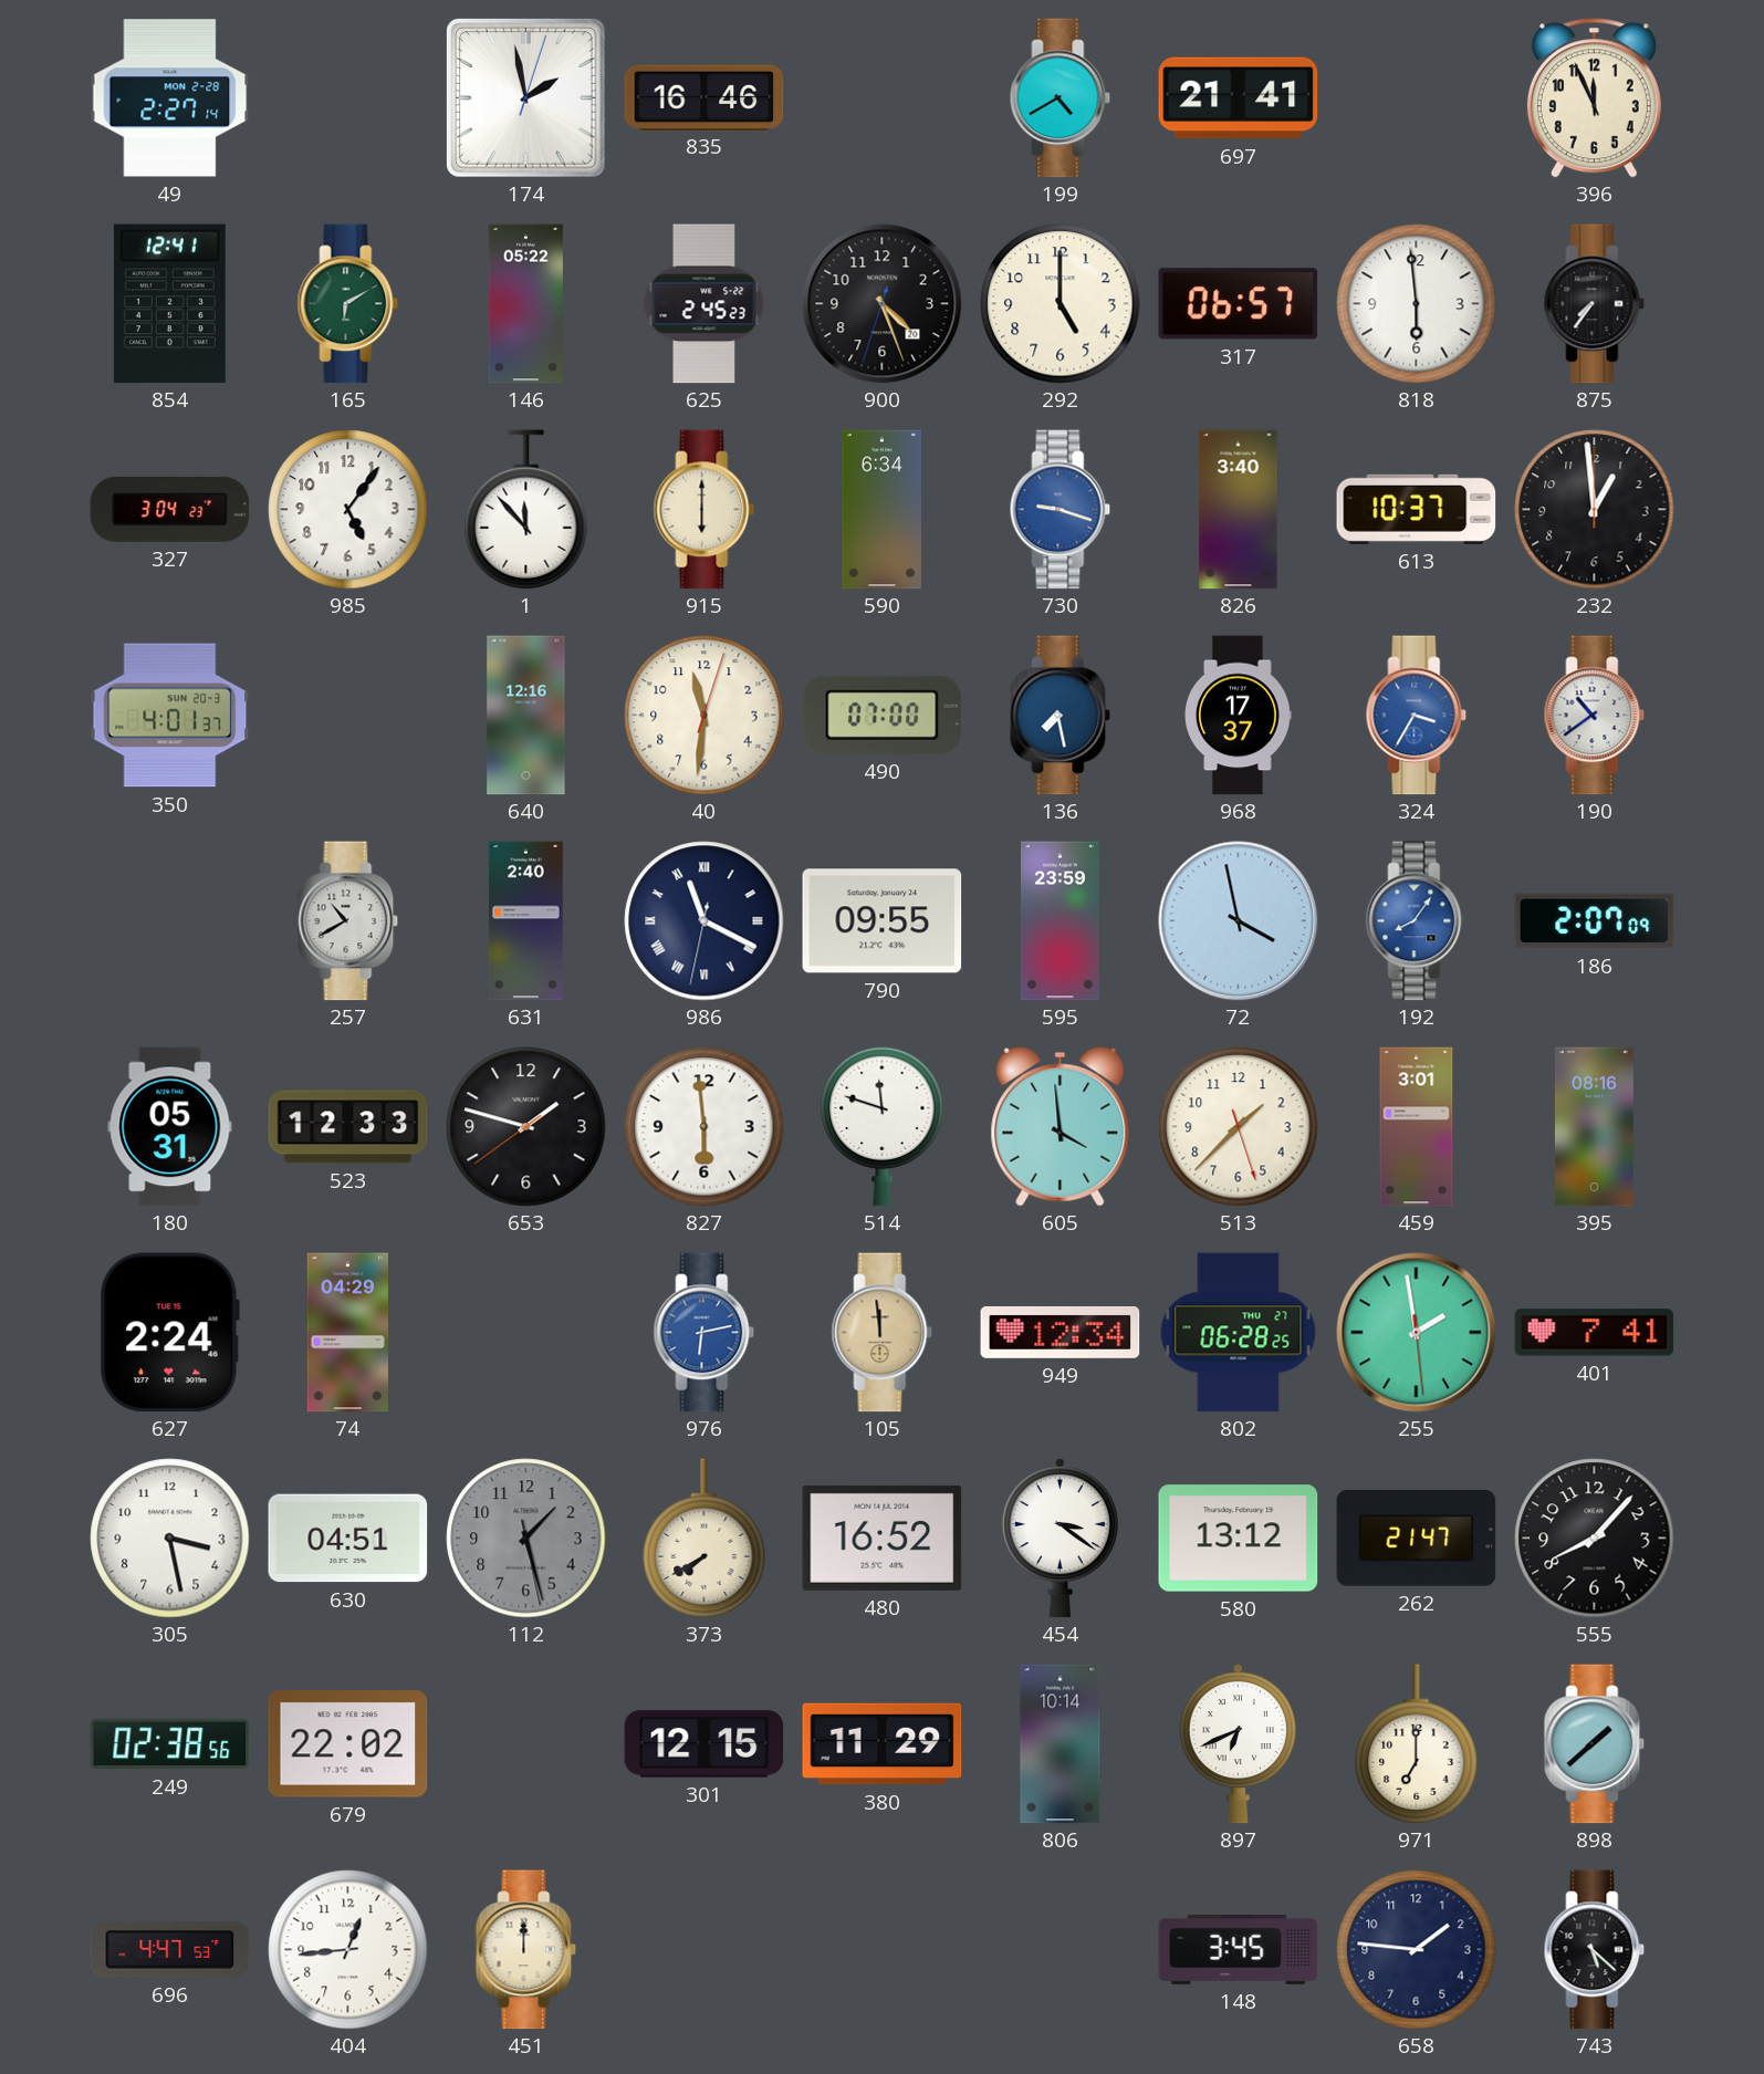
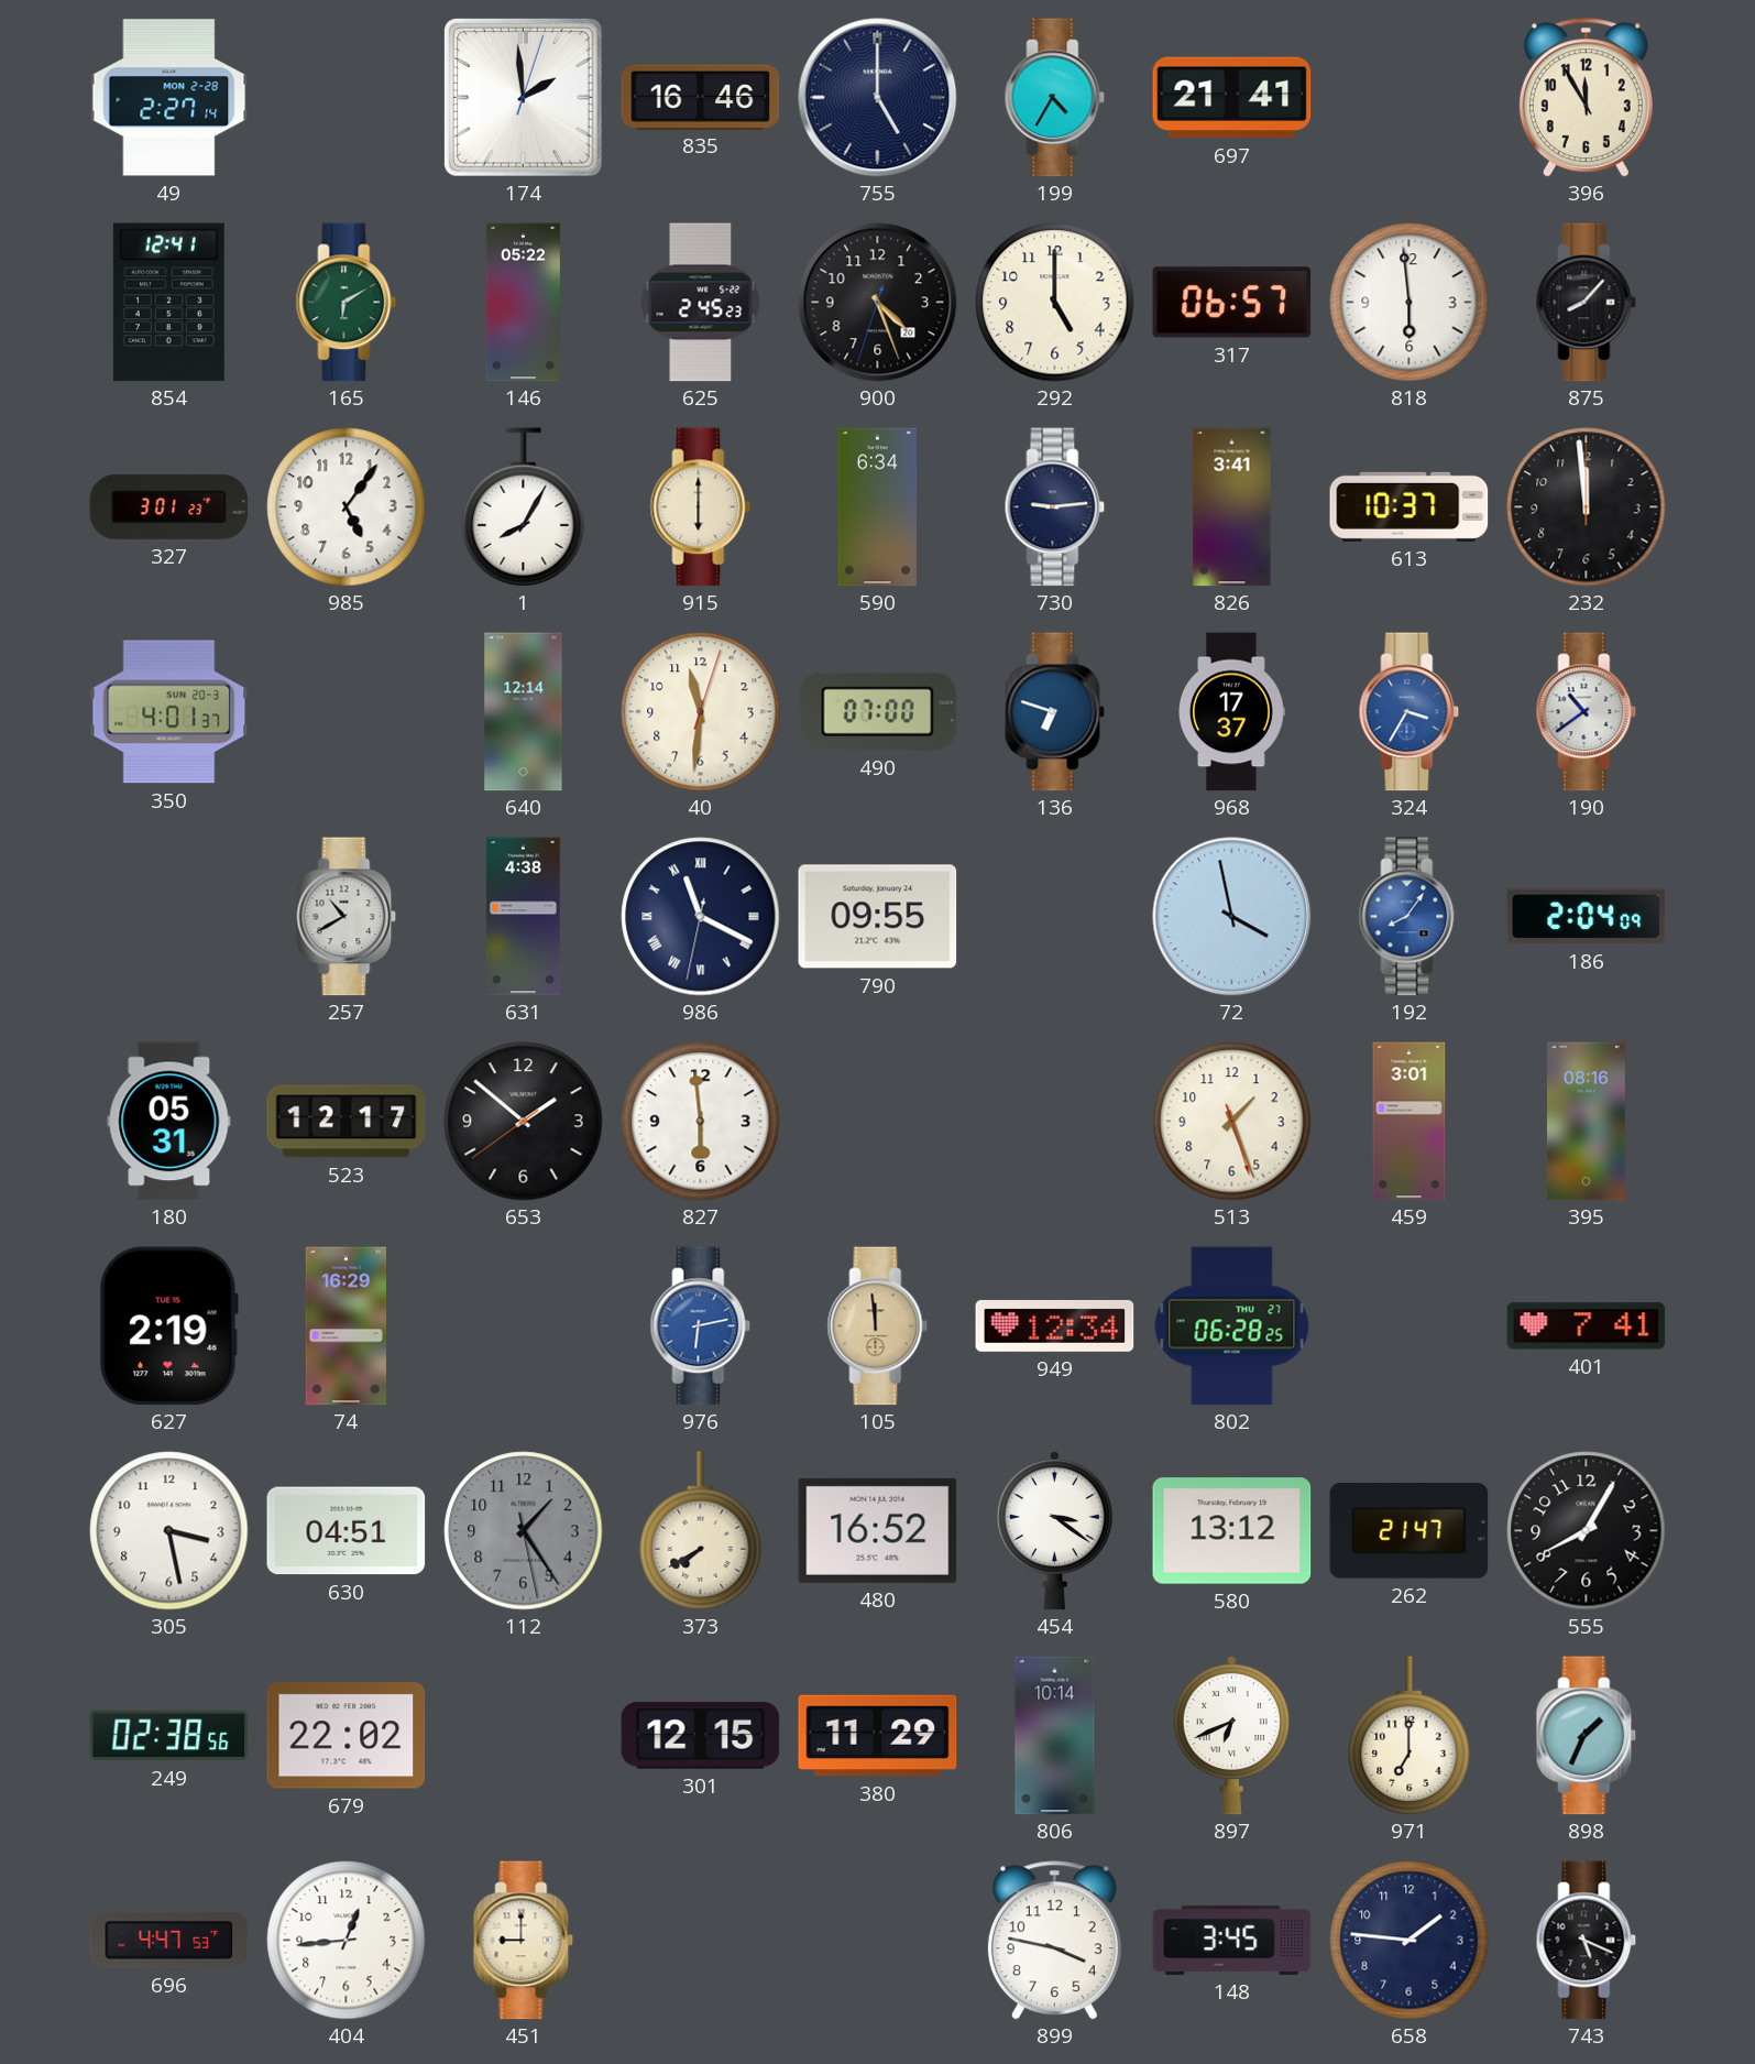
174: 1:58 -> 1:59 (524, 98)
755: none -> 5:00 (878, 98)
199: 4:40 -> 4:35 (1055, 98)
396: 11:56 -> 11:55 (1586, 98)
875: 7:36 -> 8:07 (1587, 303)
327: 3:04 -> 3:01 (169, 506)
1: 11:53 -> 8:05 (524, 507)
730: 9:18 -> 9:14 (1055, 507)
730 dial: blue -> navy (1055, 507)
826: 3:40 -> 3:41 (1232, 507)
232: 12:59 -> 11:59 (1587, 507)
640: 12:16 -> 12:14 (524, 712)
136: 7:28 -> 6:48 (1055, 712)
631: 2:40 -> 4:38 (523, 917)
595: 23:59 -> none (1060, 921)
186: 2:07 -> 2:04 (1587, 917)
523: 12:33 -> 12:17 (347, 1122)
653: 1:47 -> 1:51 (524, 1122)
514: 11:48 -> none (883, 1126)
605: 3:59 -> none (1061, 1126)
513: 1:37 -> 1:26 (1232, 1122)
627: 2:24 -> 2:19 (168, 1326)
74: 04:29 -> 16:29 (345, 1326)
255: 1:58 -> none (1417, 1333)
112: 1:27 -> 1:24 (524, 1531)
555: 8:07 -> 8:05 (1587, 1531)
898: 1:38 -> 1:34 (1587, 1736)
451: 12:00 -> 9:00 (524, 1941)
899: none -> 3:47 (1054, 1941)
743: 5:22 -> 5:19 (1587, 1941)
